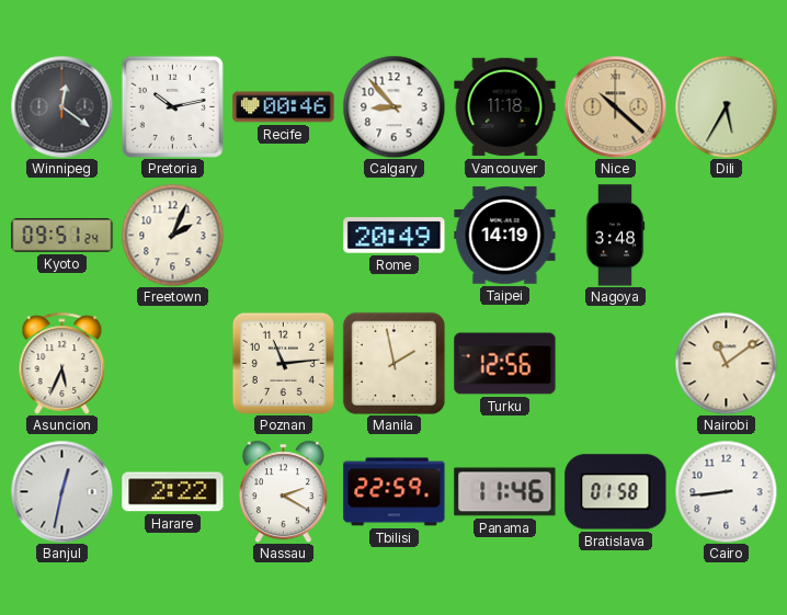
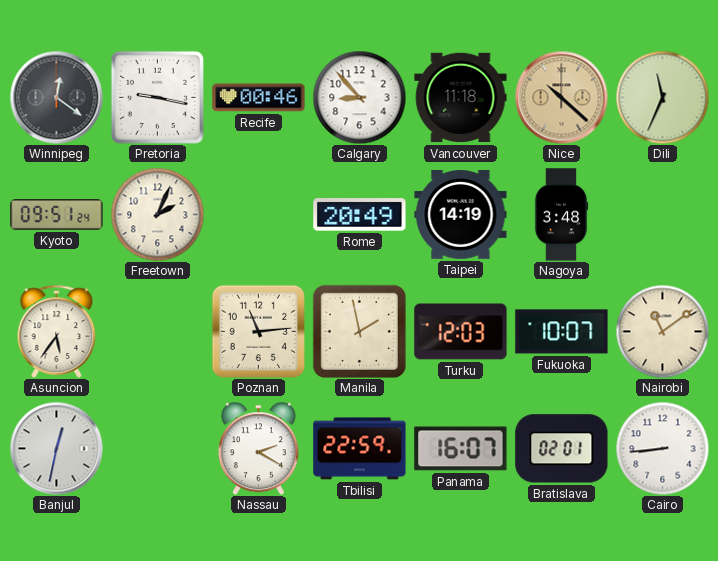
Pretoria: 10:13 -> 9:17 (157, 97)
Dili: 5:35 -> 11:34 (662, 97)
Asuncion: 5:34 -> 5:36 (57, 331)
Turku: 12:56 -> 12:03 (461, 332)
Fukuoka: none -> 10:07 (562, 332)
Harare: 2:22 -> none (173, 492)
Panama: 11:46 -> 16:07 (461, 449)
Bratislava: 01:58 -> 02:01 (562, 449)
